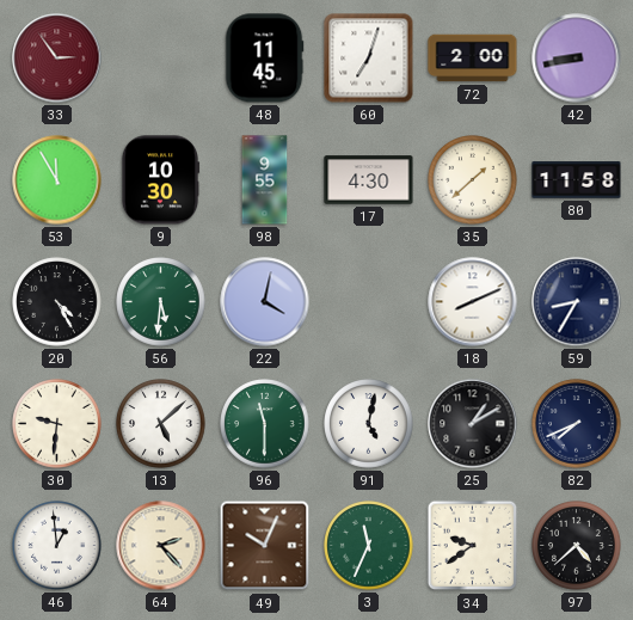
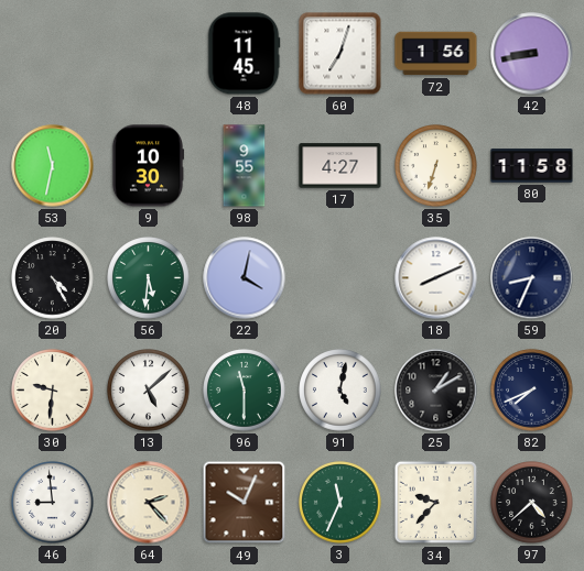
33: 2:54 -> none (57, 59)
72: 2:00 -> 1:56 (436, 54)
53: 11:55 -> 11:32 (53, 166)
17: 4:30 -> 4:27 (340, 166)
35: 1:38 -> 6:33 (436, 166)
59: 8:35 -> 8:34 (532, 278)
46: 12:59 -> 8:59 (53, 503)
34: 9:39 -> 9:37 (436, 503)
